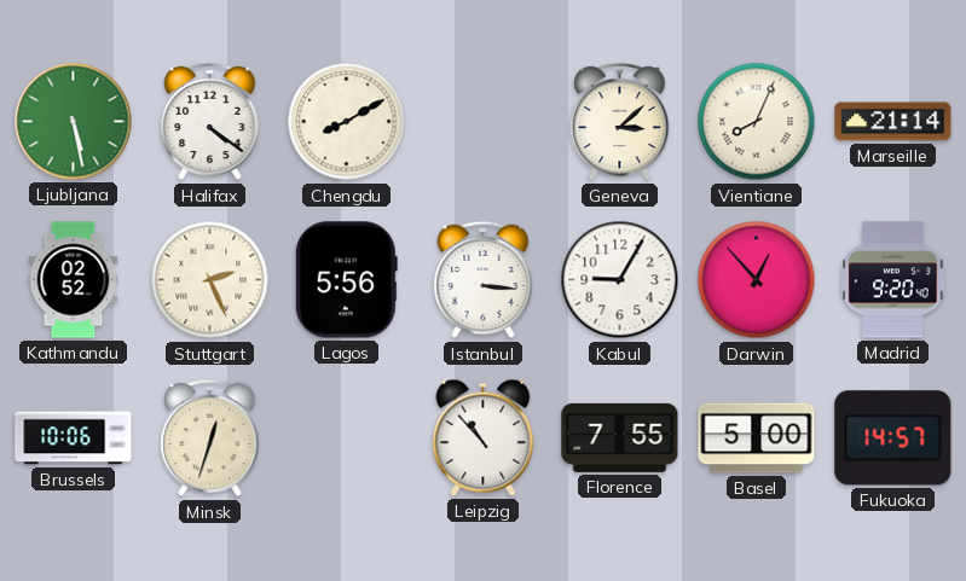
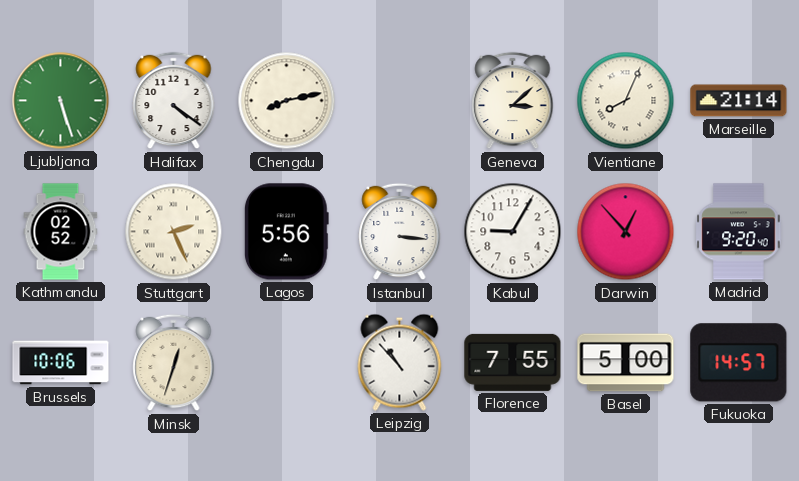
Ljubljana: 5:28 -> 5:27 (61, 101)
Chengdu: 8:10 -> 8:13 (287, 101)
